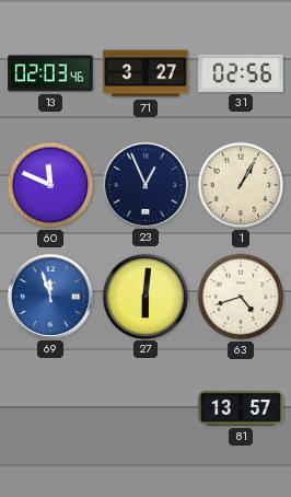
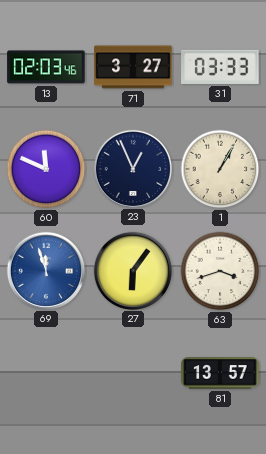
31: 02:56 -> 03:33 (220, 67)
27: 6:01 -> 6:06 (132, 270)
63: 4:42 -> 3:42 (220, 271)
